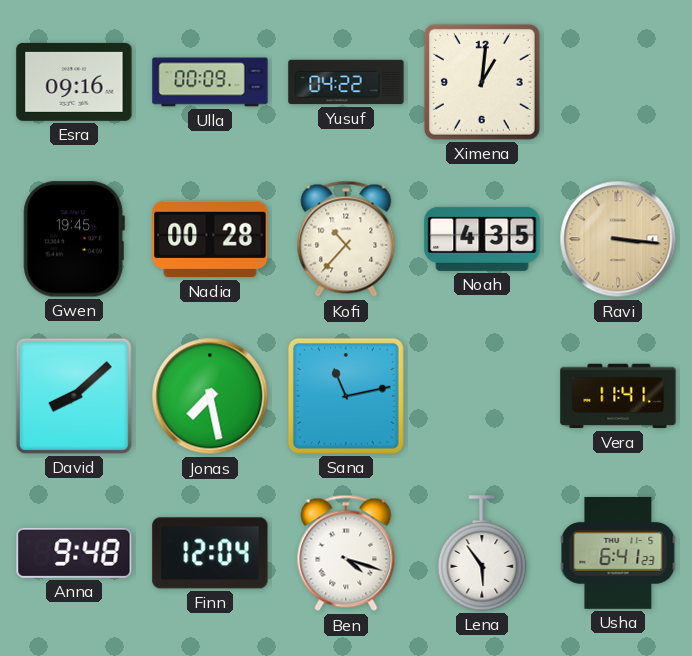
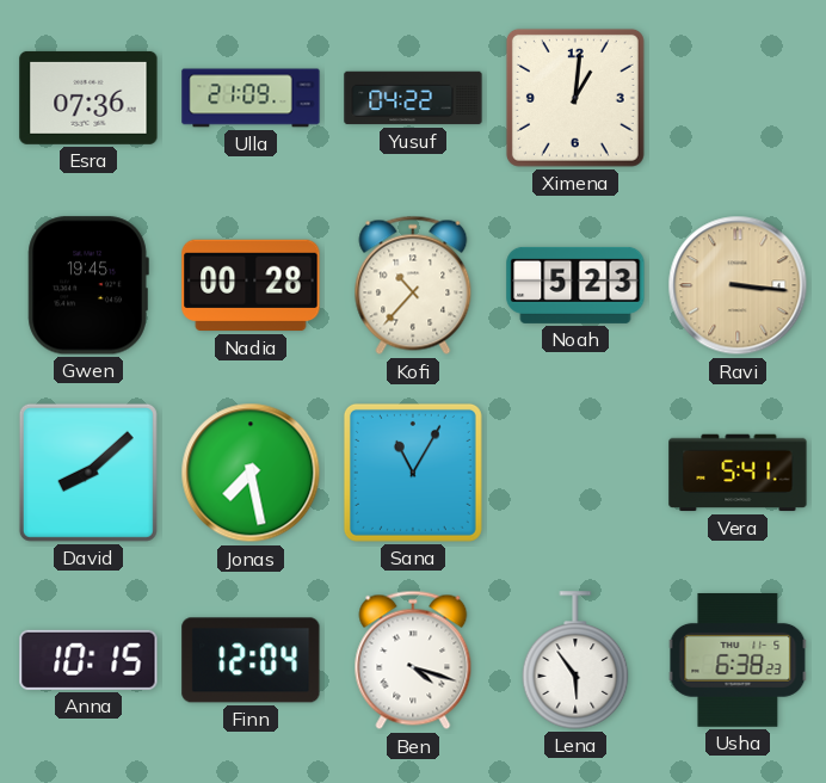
Esra: 09:16 -> 07:36 (88, 98)
Ulla: 00:09 -> 21:09 (251, 98)
Noah: 4:35 -> 5:23 (575, 285)
Sana: 11:13 -> 11:05 (413, 473)
Vera: 11:41 -> 5:41 (738, 473)
Anna: 9:48 -> 10:15 (88, 660)
Usha: 6:41 -> 6:38 (738, 660)
